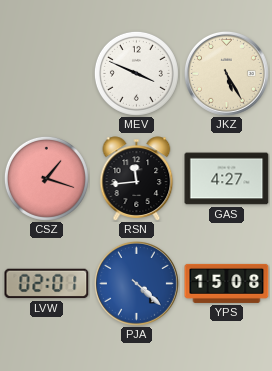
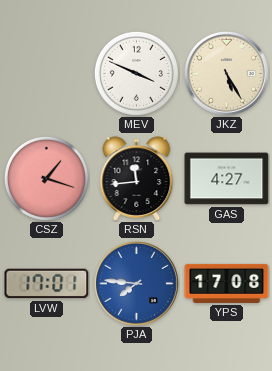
LVW: 02:01 -> 17:01 (47, 284)
PJA: 4:22 -> 7:46 (137, 284)
YPS: 15:08 -> 17:08 (227, 283)
